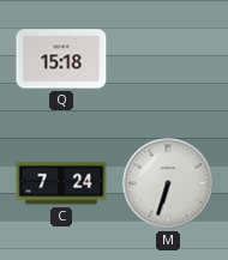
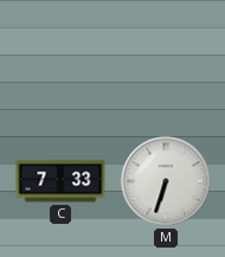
Q: 15:18 -> none (61, 59)
C: 7:24 -> 7:33 (60, 181)
